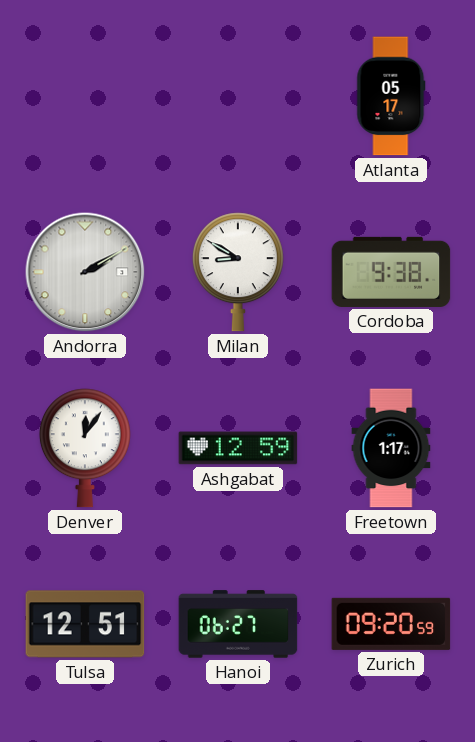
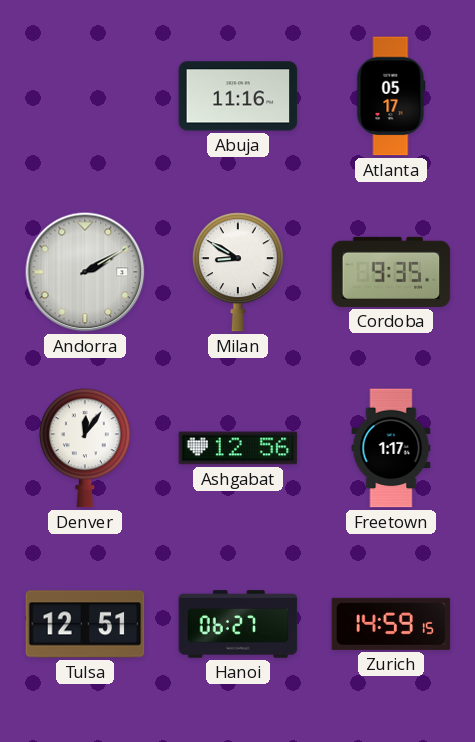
Abuja: none -> 11:16 (238, 96)
Cordoba: 9:38 -> 9:35 (391, 272)
Ashgabat: 12:59 -> 12:56 (238, 448)
Zurich: 09:20 -> 14:59 (391, 624)
